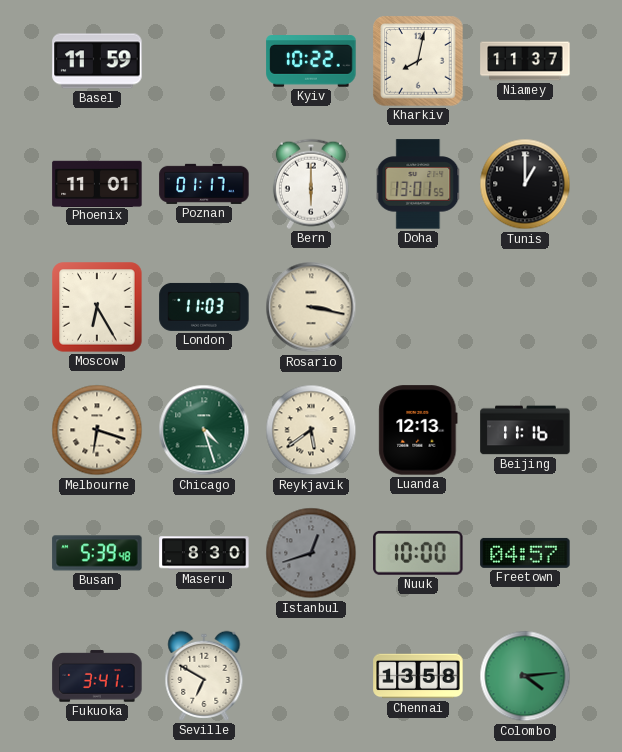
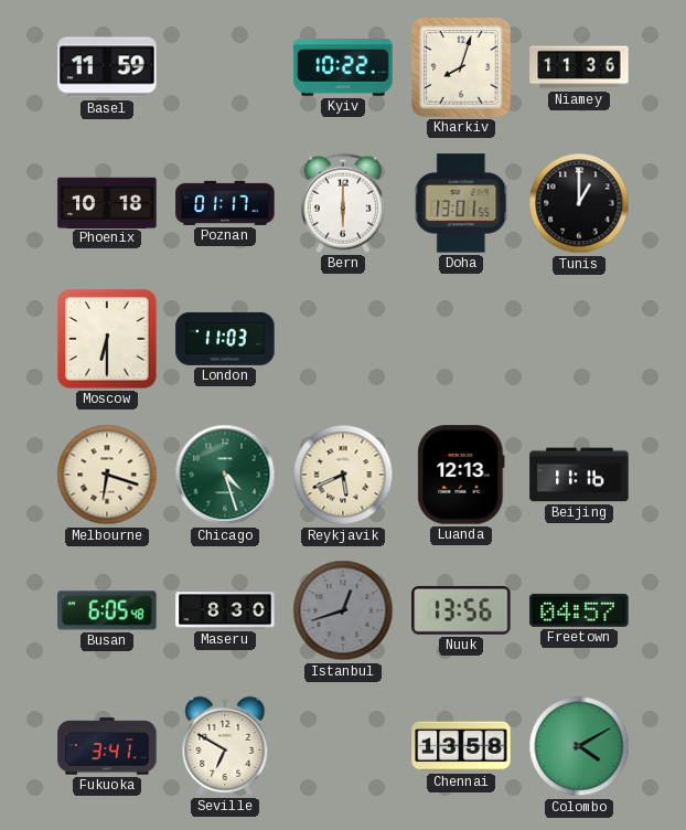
Kharkiv: 8:02 -> 8:03 (461, 67)
Niamey: 11:37 -> 11:36 (579, 67)
Phoenix: 11:01 -> 10:18 (107, 202)
Moscow: 6:25 -> 6:30 (107, 339)
Rosario: 3:17 -> none (311, 307)
Reykjavik: 5:39 -> 5:41 (343, 475)
Busan: 5:39 -> 6:05 (107, 610)
Nuuk: 10:00 -> 13:56 (461, 610)
Colombo: 4:14 -> 4:10 (579, 746)
